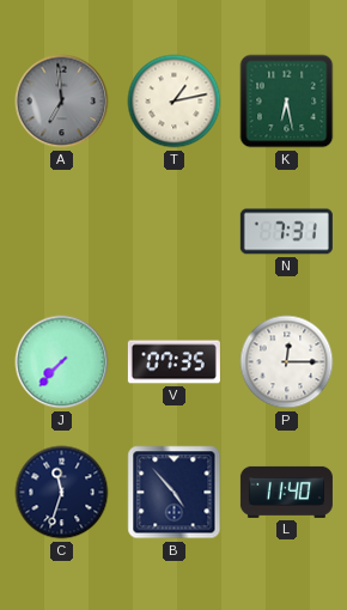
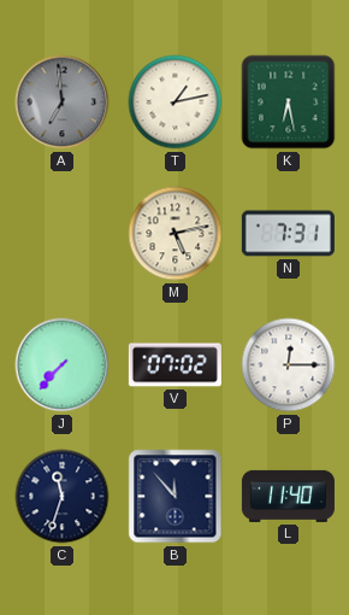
M: none -> 5:13 (176, 234)
V: 07:35 -> 07:02 (174, 365)
B: 4:53 -> 11:53 (176, 497)
